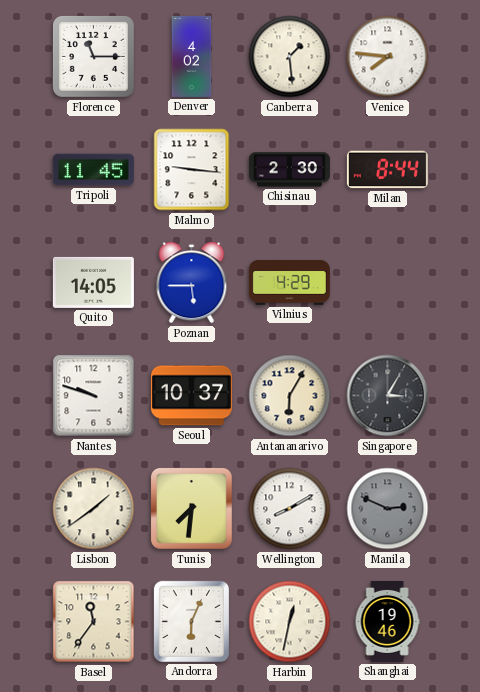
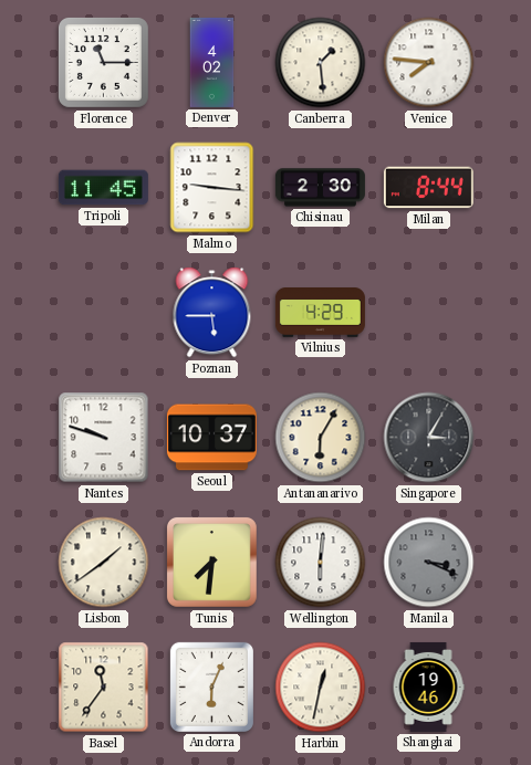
Quito: 14:05 -> none (93, 282)
Wellington: 8:10 -> 6:01 (321, 563)
Manila: 2:49 -> 3:19 (429, 563)
